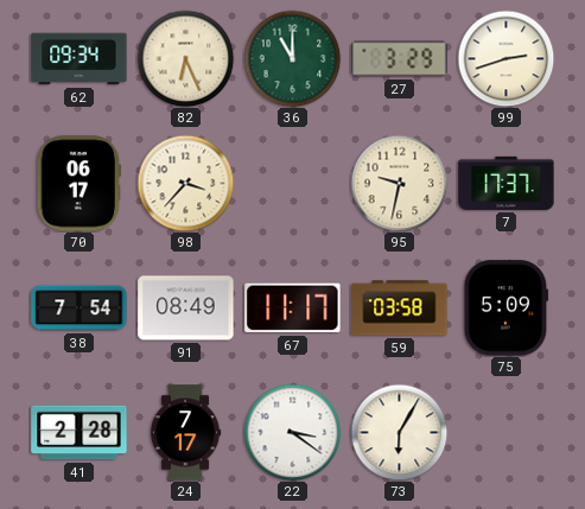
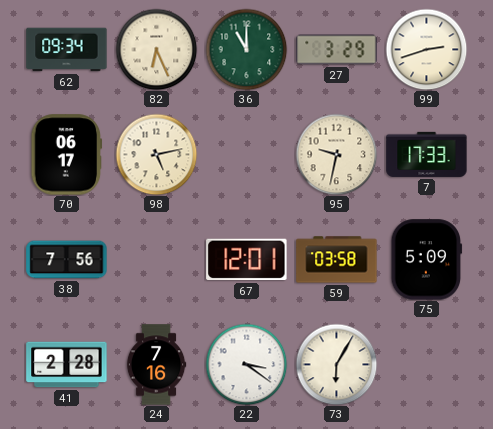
98: 3:37 -> 5:13 (156, 154)
7: 17:37 -> 17:33 (427, 154)
38: 7:54 -> 7:56 (67, 260)
91: 08:49 -> none (186, 308)
67: 11:17 -> 12:01 (247, 260)
24: 7:17 -> 7:16 (156, 365)
